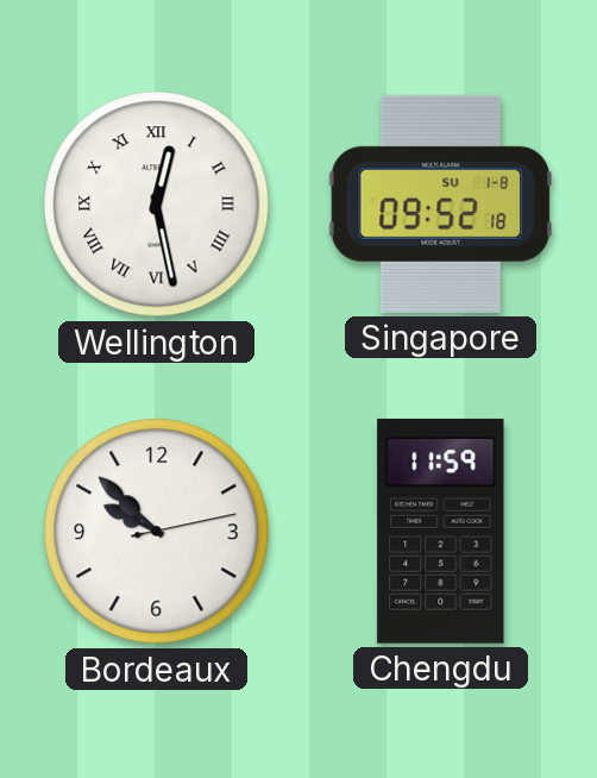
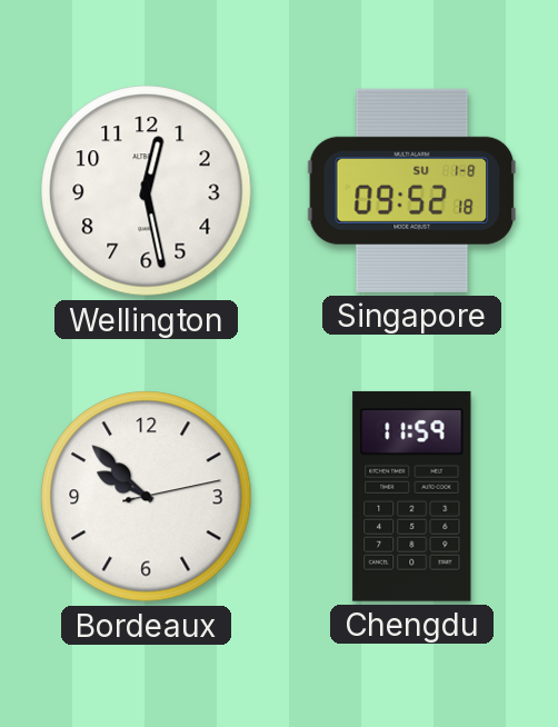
Wellington numerals: Roman -> Arabic (147, 191)
